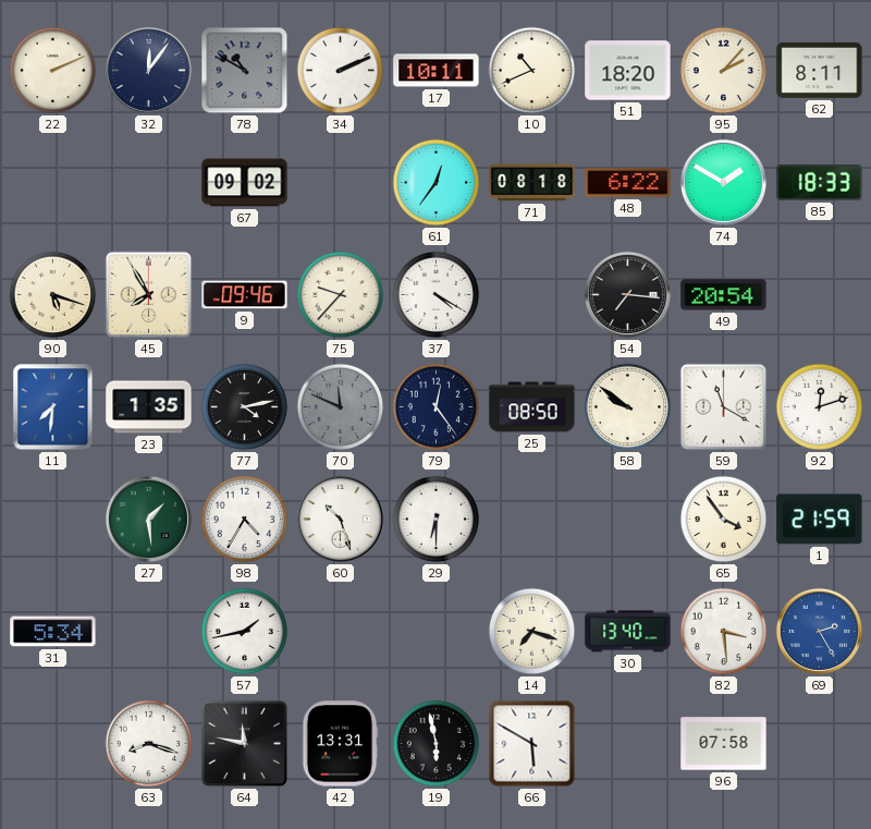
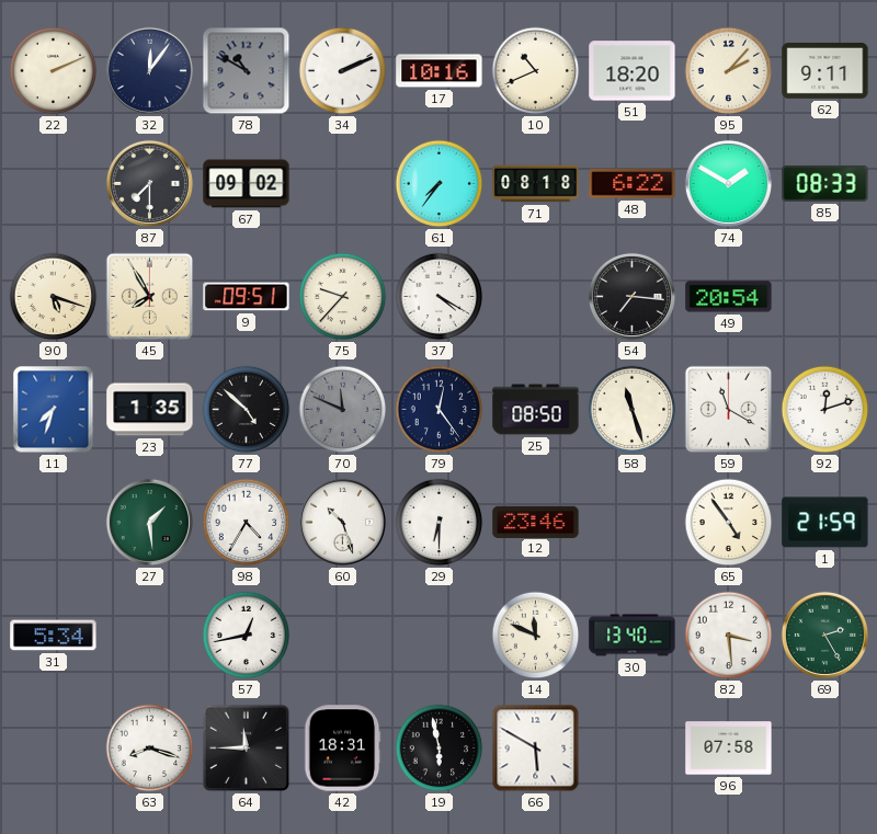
17: 10:11 -> 10:16 (440, 71)
62: 8:11 -> 9:11 (825, 70)
87: none -> 7:30 (149, 183)
61: 12:36 -> 7:36 (440, 184)
85: 18:33 -> 08:33 (825, 183)
9: 09:46 -> 09:51 (247, 297)
11: 7:31 -> 7:33 (54, 410)
77: 4:13 -> 4:52 (247, 410)
58: 9:51 -> 11:27 (633, 410)
12: none -> 23:46 (536, 522)
65: 3:54 -> 4:54 (729, 523)
57: 1:43 -> 12:43 (247, 636)
14: 7:18 -> 11:49 (536, 636)
69 dial: blue -> green (824, 635)
64: 11:47 -> 11:45 (247, 749)
42: 13:31 -> 18:31 (342, 749)
